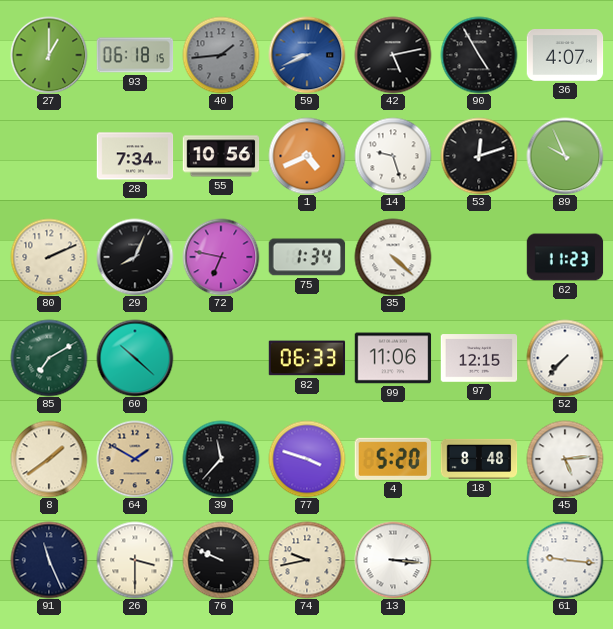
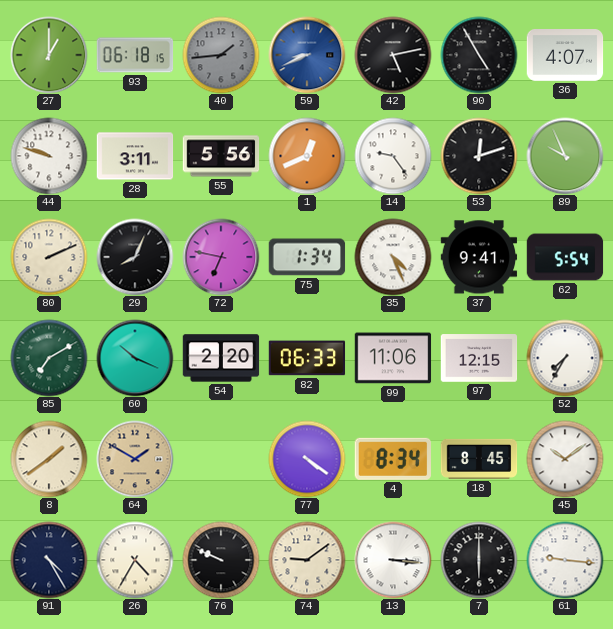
44: none -> 9:48 (49, 156)
28: 7:34 -> 3:11 (135, 156)
55: 10:56 -> 5:56 (221, 156)
1: 4:41 -> 12:41 (307, 156)
14: 9:27 -> 9:24 (393, 156)
35: 4:22 -> 4:26 (393, 257)
37: none -> 9:41 (479, 257)
62: 11:23 -> 5:54 (565, 257)
60: 10:22 -> 10:19 (135, 358)
54: none -> 2:20 (221, 358)
52: 7:37 -> 7:35 (565, 358)
39: 11:37 -> none (221, 459)
77: 3:48 -> 4:21 (307, 459)
4: 5:20 -> 8:34 (393, 459)
18: 8:48 -> 8:45 (479, 459)
45: 5:14 -> 10:09 (565, 459)
91: 11:26 -> 4:25 (49, 560)
26: 3:30 -> 4:35 (135, 560)
74: 9:43 -> 9:09 (307, 560)
7: none -> 6:00 (479, 560)
